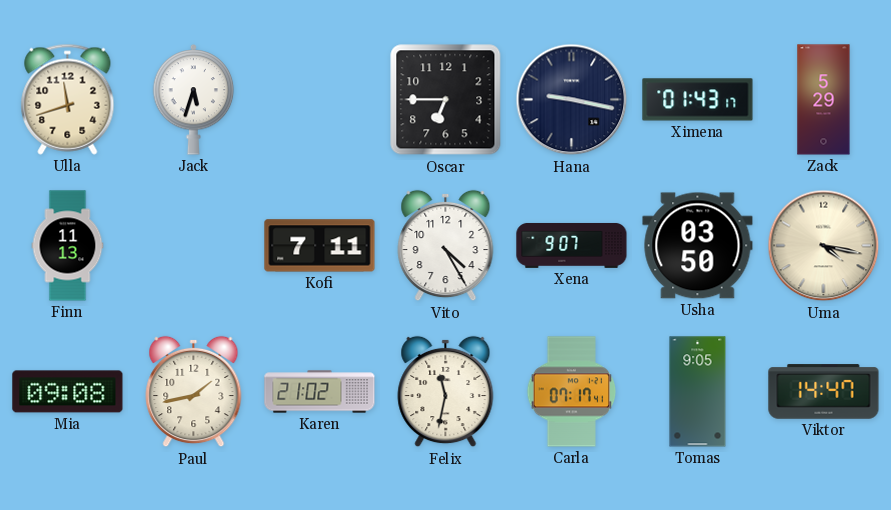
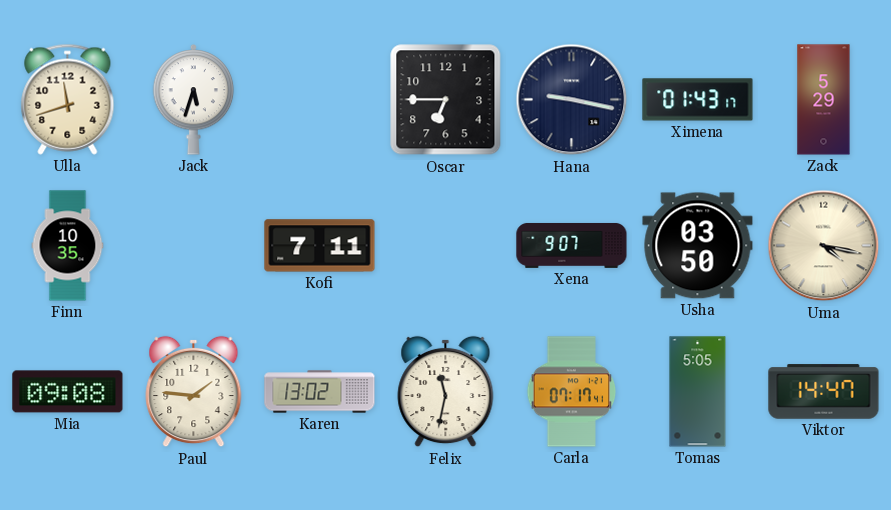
Finn: 11:13 -> 10:35 (68, 246)
Vito: 4:25 -> none (446, 246)
Paul: 1:43 -> 1:46 (194, 392)
Karen: 21:02 -> 13:02 (320, 392)
Tomas: 9:05 -> 5:05 (698, 392)
